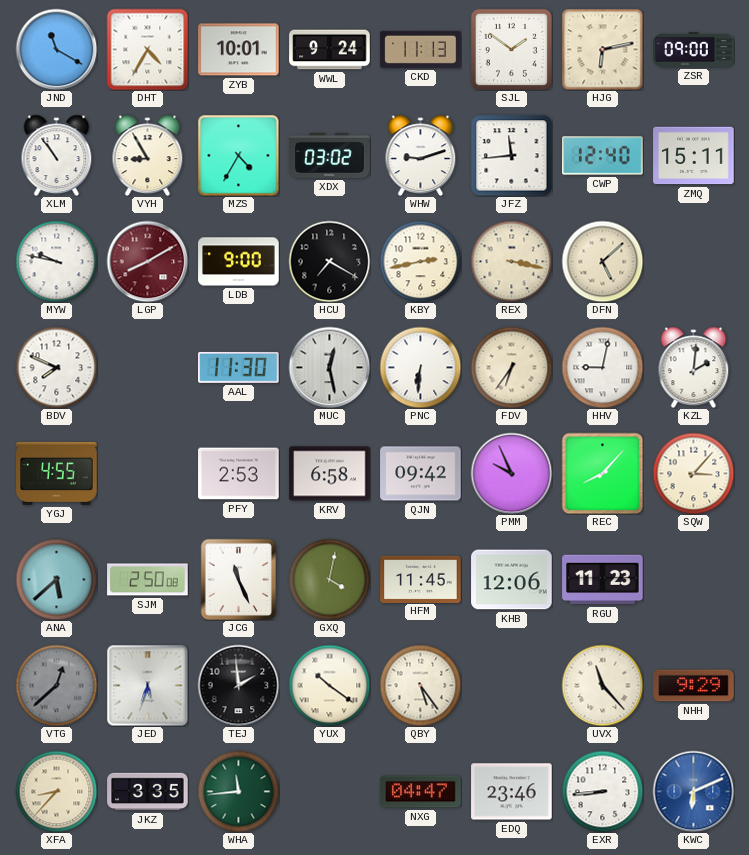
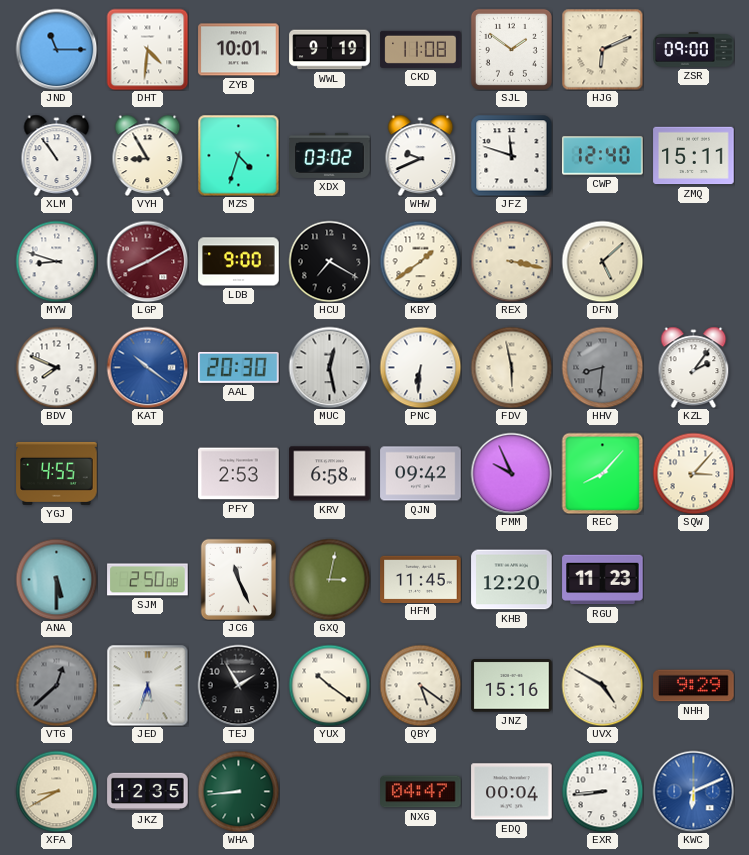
JND: 11:20 -> 11:15 (56, 49)
DHT: 4:35 -> 4:31 (147, 49)
WWL: 9:24 -> 9:19 (330, 50)
CKD: 11:13 -> 11:08 (421, 49)
HJG: 6:13 -> 6:11 (602, 49)
MZS: 4:35 -> 4:33 (238, 155)
WHW: 9:12 -> 9:41 (421, 155)
JFZ: 11:44 -> 11:48 (511, 156)
MYW: 9:47 -> 8:48 (56, 261)
KBY: 2:43 -> 1:39 (420, 261)
KAT: none -> 10:21 (147, 367)
AAL: 11:30 -> 20:30 (239, 367)
FDV: 6:36 -> 5:58 (511, 367)
HHV: 9:02 -> 8:31 (602, 367)
HHV dial: white -> grey (602, 367)
KZL: 2:01 -> 2:06 (694, 367)
ANA: 5:38 -> 5:30 (56, 579)
GXQ: 4:02 -> 3:02 (329, 579)
KHB: 12:06 -> 12:20 (512, 580)
TEJ: 1:59 -> 1:55 (238, 685)
QBY: 5:24 -> 5:21 (420, 685)
JNZ: none -> 15:16 (512, 686)
UVX: 11:23 -> 4:50 (602, 685)
XFA: 8:37 -> 8:40 (56, 791)
JKZ: 3:35 -> 12:35 (148, 792)
WHA: 11:44 -> 8:44 (238, 791)
EDQ: 23:46 -> 00:04 (512, 792)
